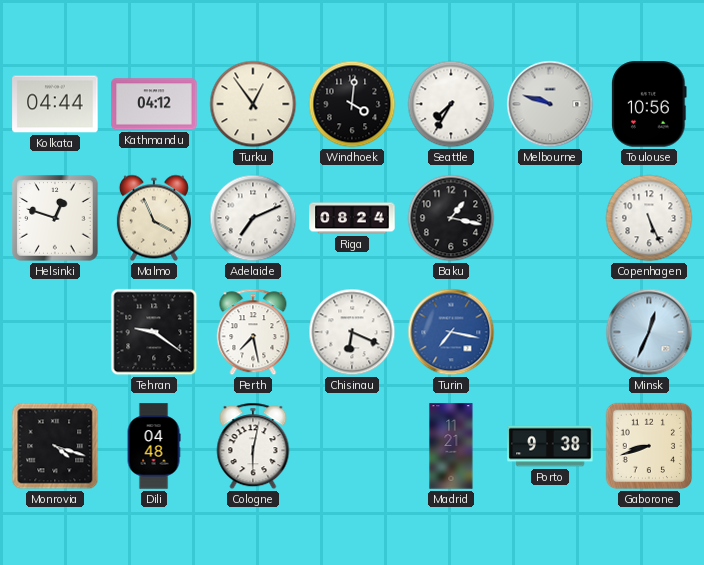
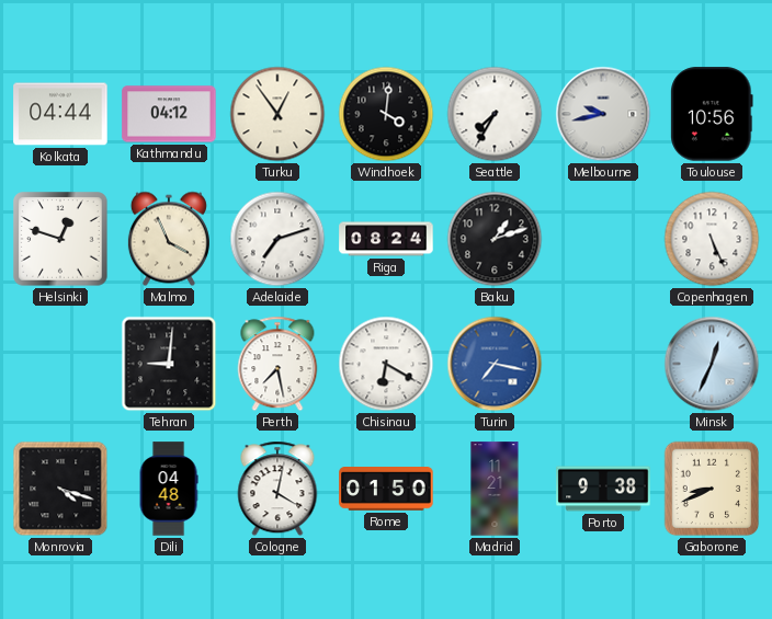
Melbourne: 9:48 -> 9:43 (603, 114)
Adelaide: 7:11 -> 7:12 (277, 239)
Baku: 1:17 -> 1:12 (495, 239)
Tehran: 9:21 -> 9:01 (169, 364)
Chisinau: 6:19 -> 6:20 (386, 364)
Cologne: 6:02 -> 4:02 (277, 489)
Rome: none -> 01:50 (386, 490)
Gaborone: 8:42 -> 8:41 (712, 489)
